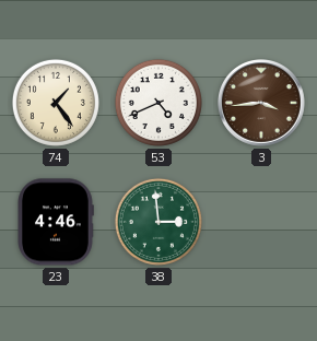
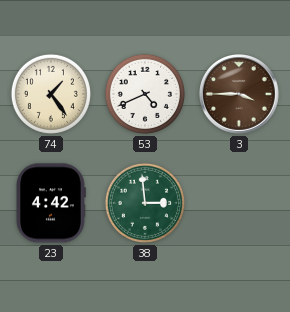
3: 3:44 -> 3:45 (240, 95)
23: 4:46 -> 4:42 (51, 203)
